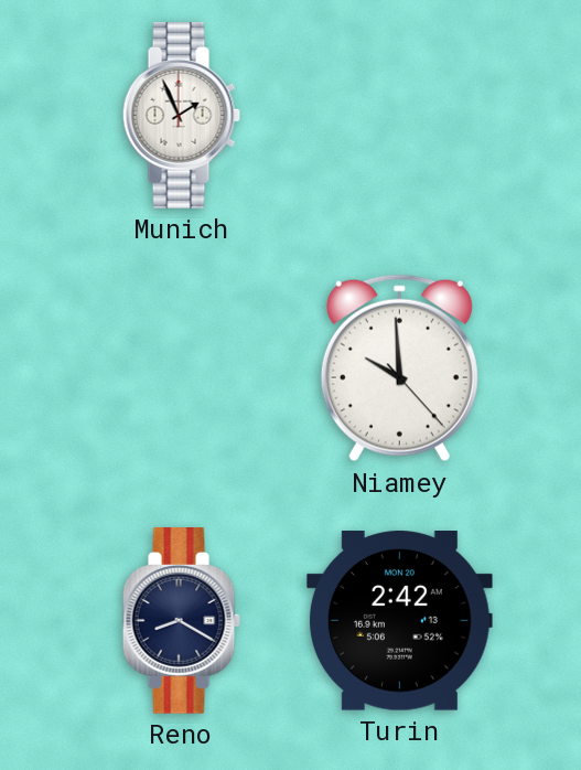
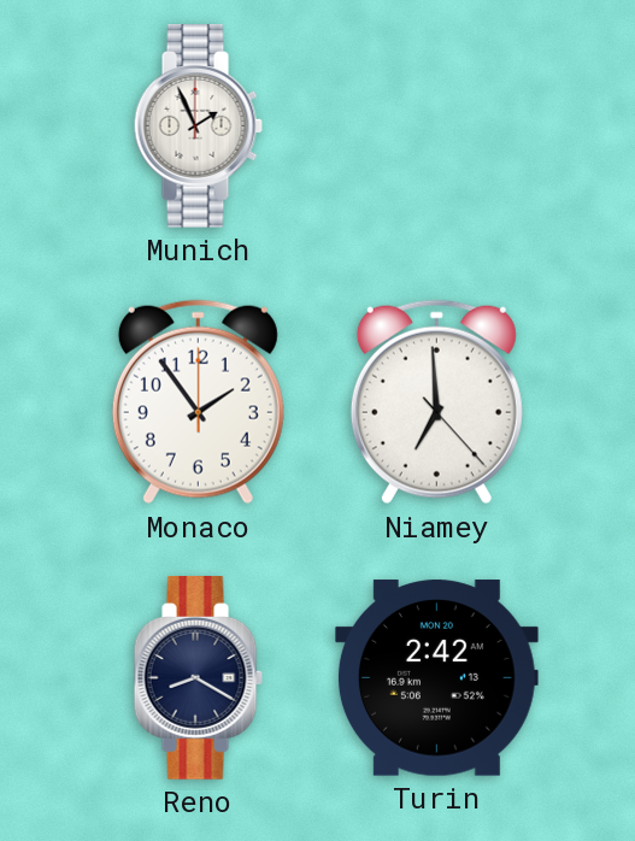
Monaco: none -> 1:54 (198, 402)
Niamey: 9:59 -> 6:59 (436, 402)
